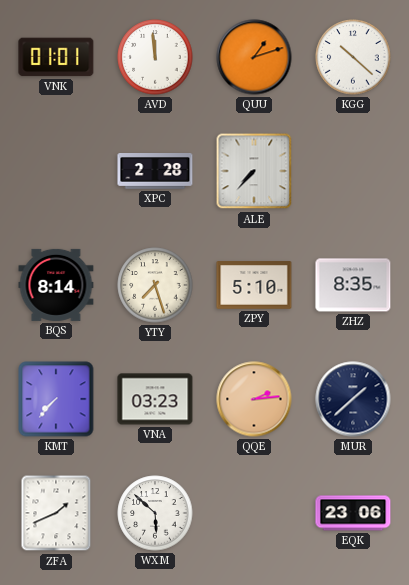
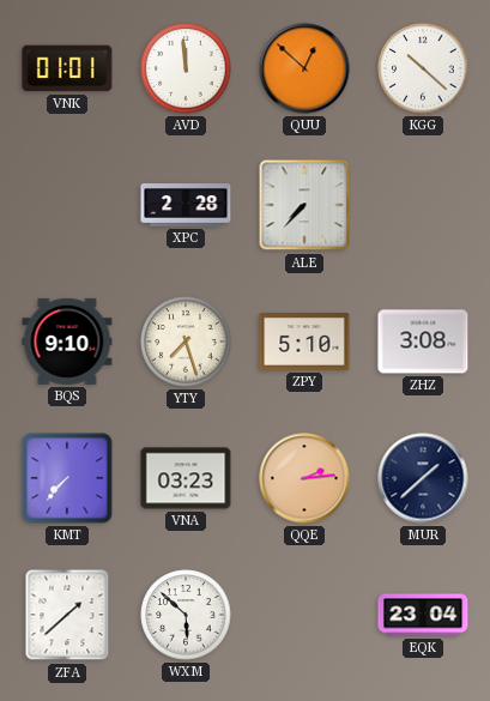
QUU: 1:12 -> 12:52 (304, 68)
BQS: 8:14 -> 9:10 (67, 342)
ZHZ: 8:35 -> 3:08 (423, 342)
ZFA: 1:41 -> 1:38 (67, 615)
EQK: 23:06 -> 23:04 (423, 615)
